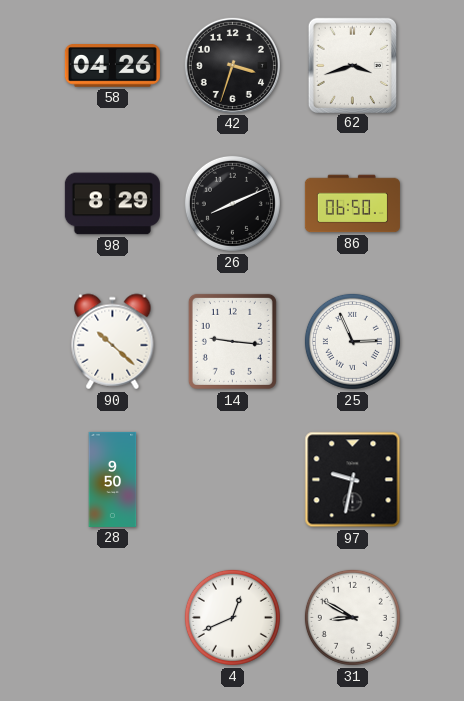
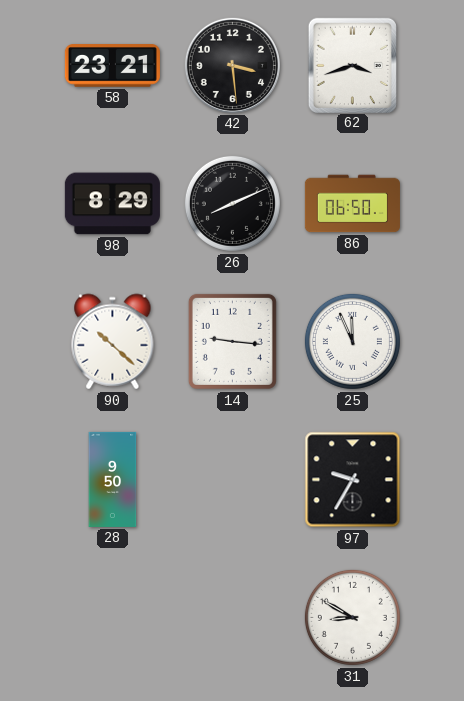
58: 04:26 -> 23:21 (112, 66)
42: 3:33 -> 3:29 (232, 65)
25: 2:56 -> 11:56 (352, 341)
97: 9:32 -> 9:35 (353, 480)
4: 12:41 -> none (232, 617)
